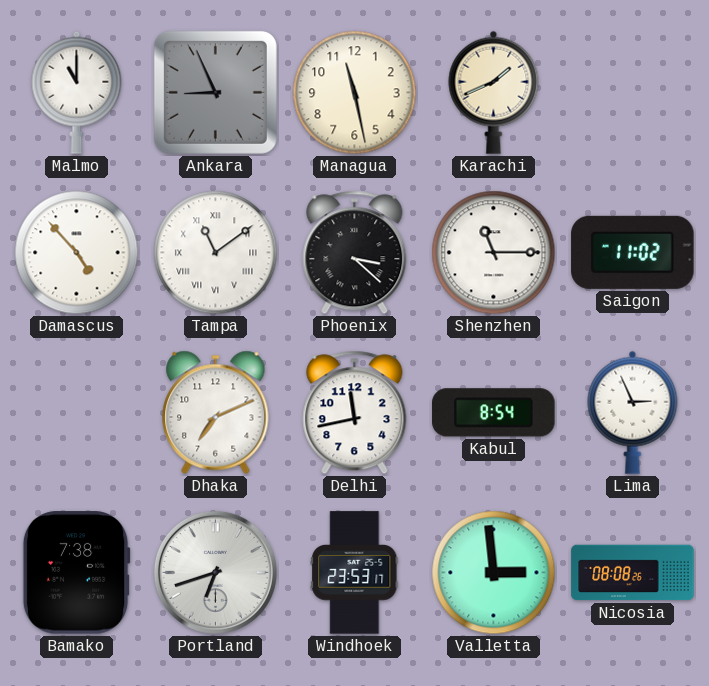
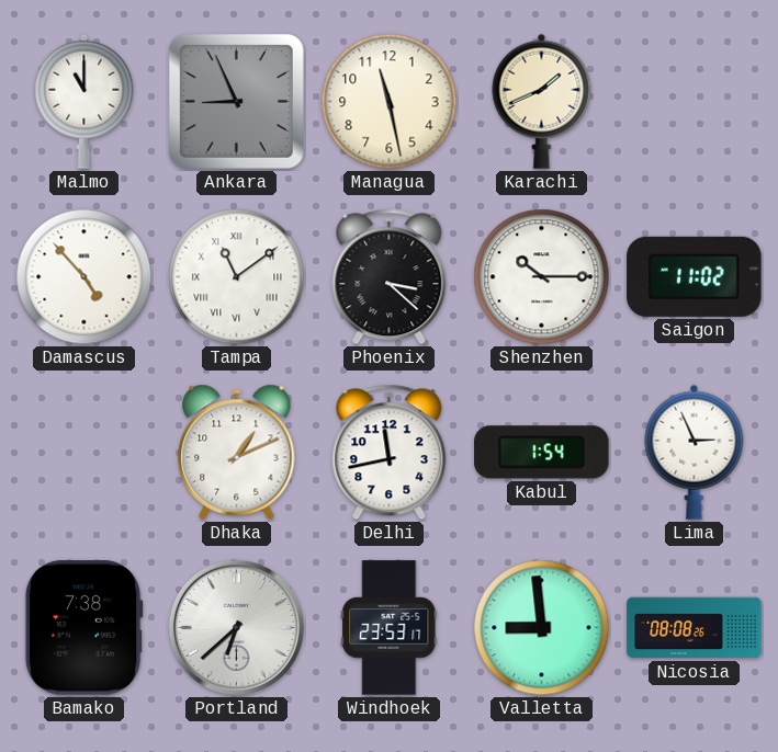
Shenzhen: 11:15 -> 10:15 (542, 277)
Dhaka: 7:11 -> 1:11 (237, 452)
Kabul: 8:54 -> 1:54 (542, 453)
Portland: 6:42 -> 6:38 (236, 627)
Valletta: 2:59 -> 8:59 (542, 628)
